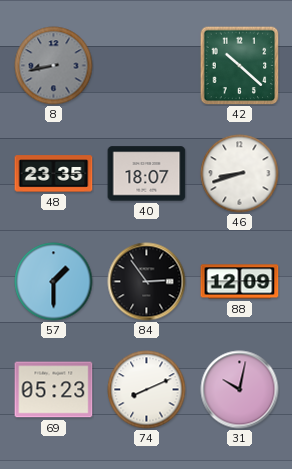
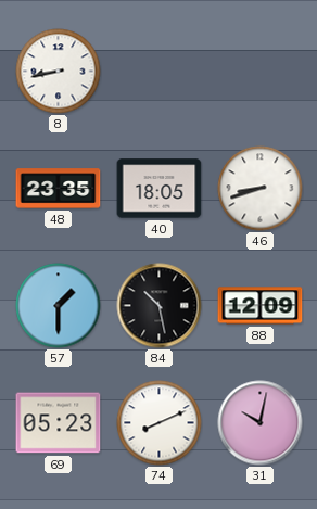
8 dial: grey -> white (59, 72)
42: 10:22 -> none (239, 65)
40: 18:07 -> 18:05 (160, 189)
84: 2:54 -> 10:28 (160, 306)
